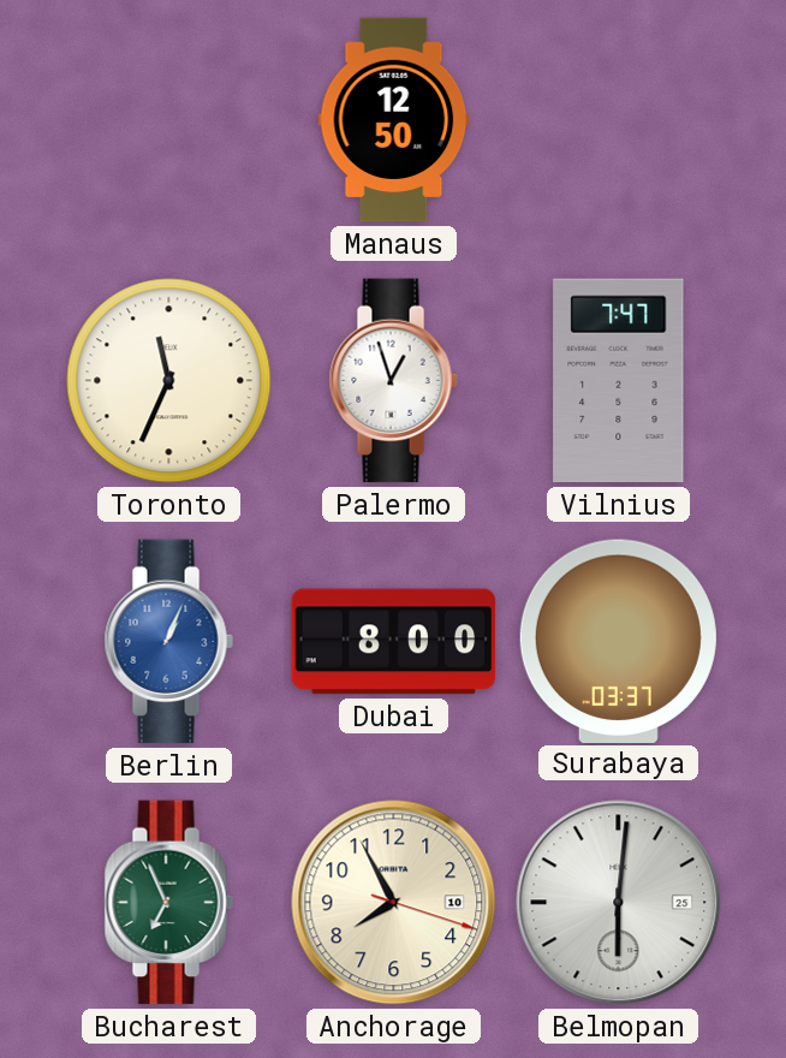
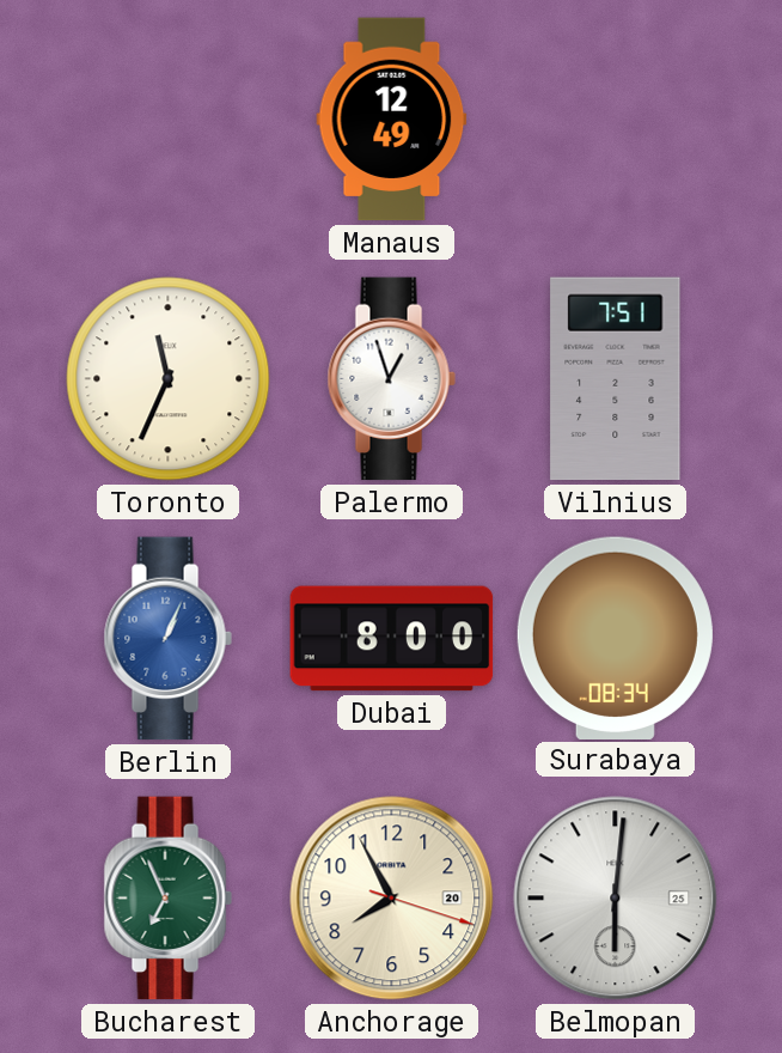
Manaus: 12:50 -> 12:49 (392, 120)
Vilnius: 7:47 -> 7:51 (616, 379)
Surabaya: 03:37 -> 08:34 (615, 638)
Anchorage date: 10 -> 20 (392, 899)
